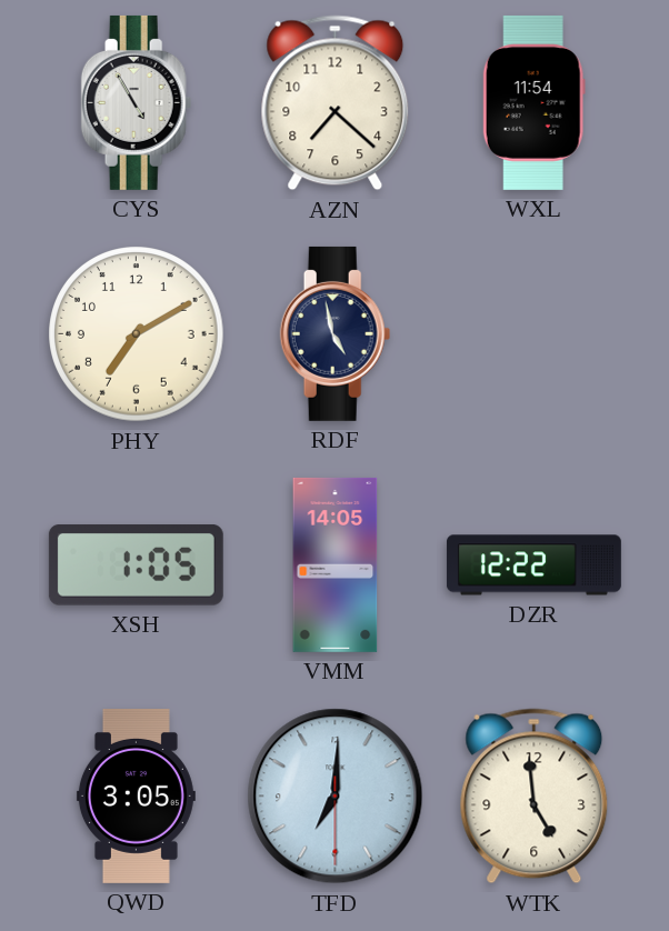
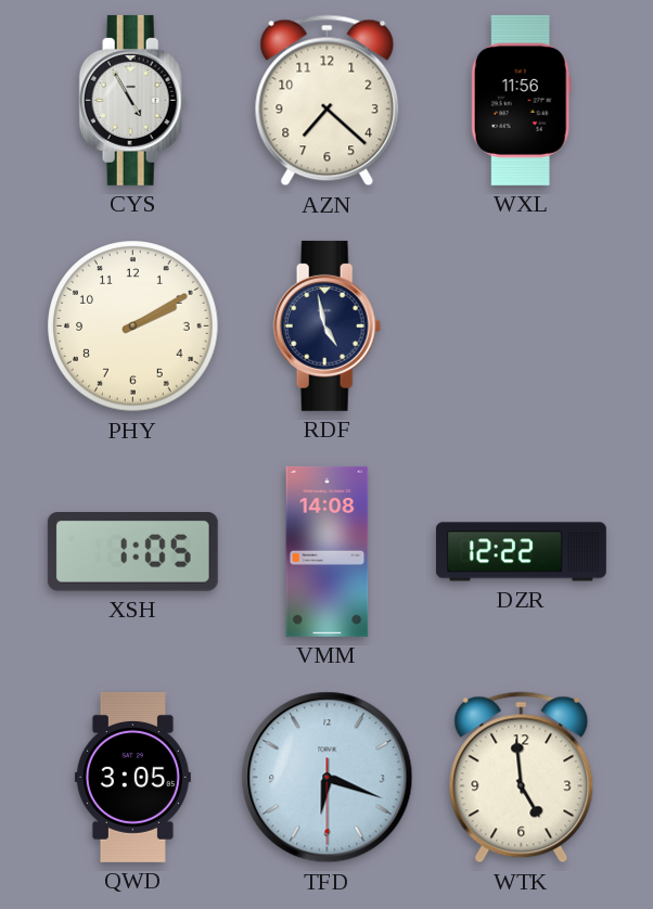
WXL: 11:54 -> 11:56 (521, 100)
PHY: 7:10 -> 2:10 (133, 327)
VMM: 14:05 -> 14:08 (328, 551)
TFD: 7:00 -> 6:18 (328, 778)
